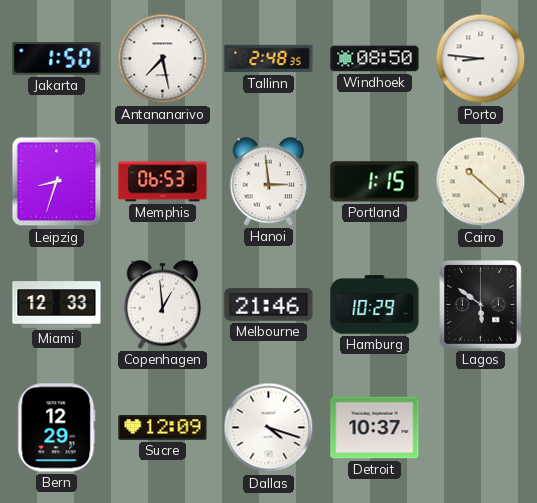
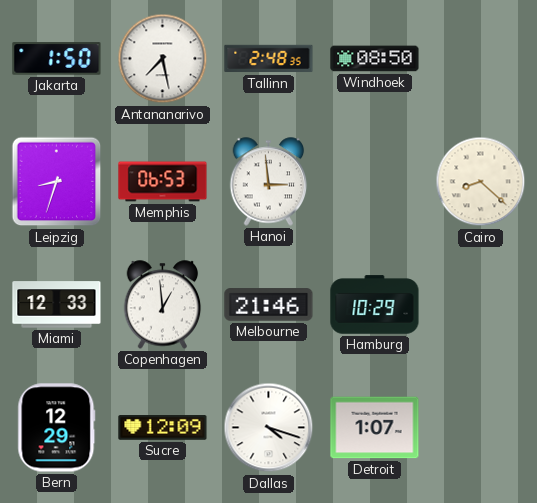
Porto: 8:46 -> none (481, 59)
Portland: 1:15 -> none (375, 182)
Cairo: 10:22 -> 8:22 (481, 182)
Lagos: 5:51 -> none (481, 305)
Detroit: 10:37 -> 1:07 (375, 428)
